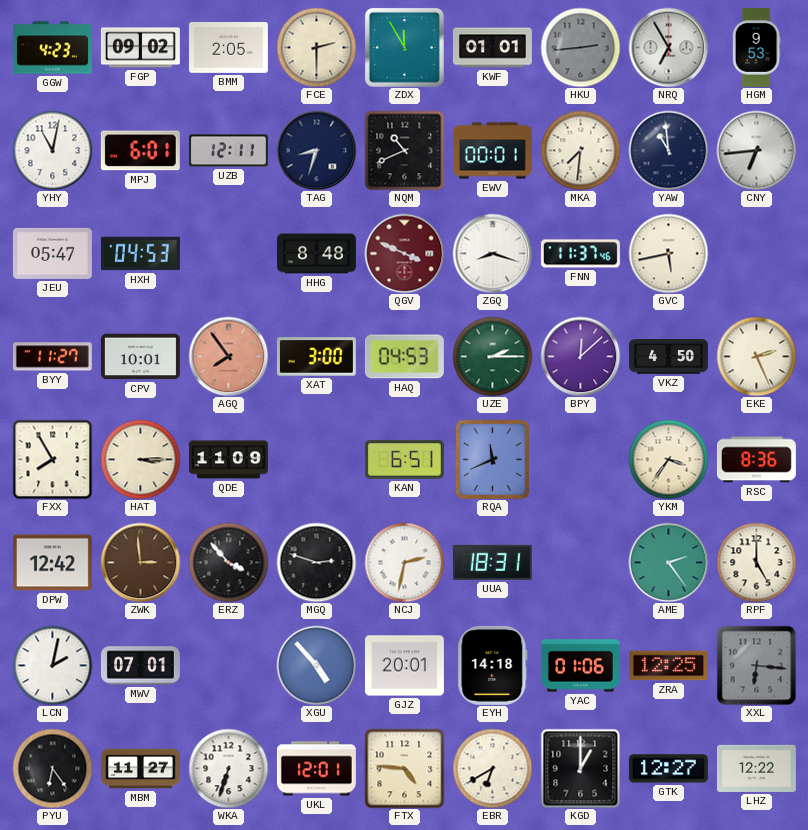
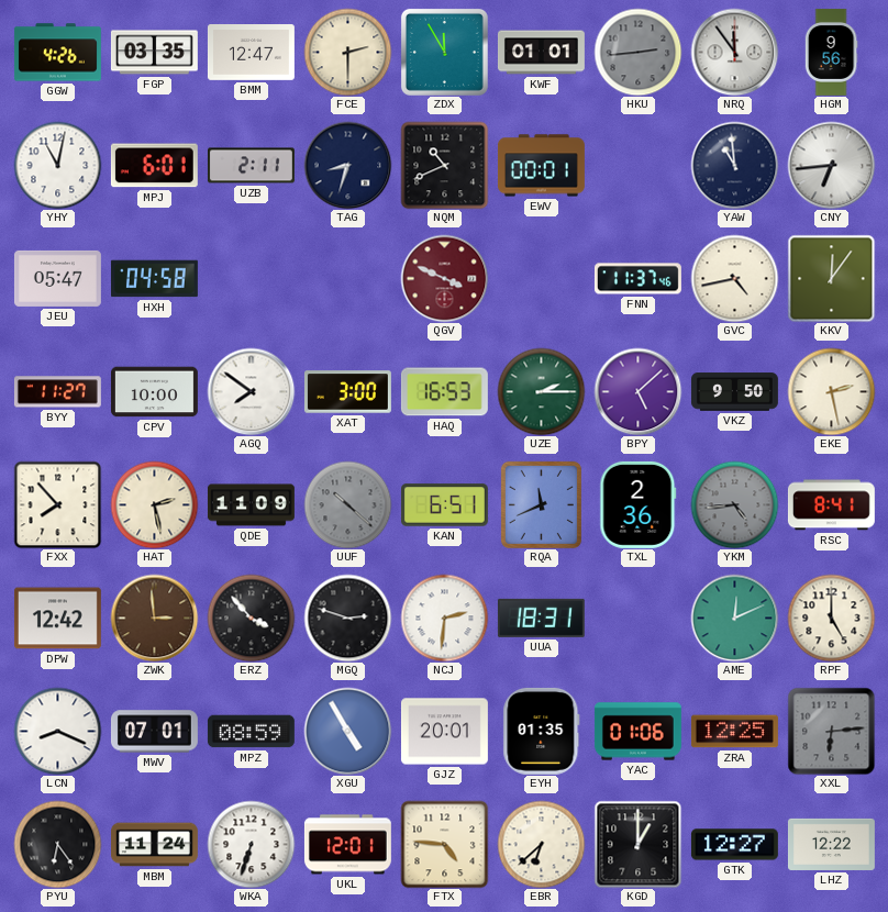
GGW: 4:23 -> 4:26 (57, 53)
FGP: 09:02 -> 03:35 (154, 53)
BMM: 2:05 -> 12:47 (251, 53)
NRQ: 6:55 -> 11:54 (734, 52)
HGM: 9:53 -> 9:56 (831, 52)
UZB: 12:11 -> 2:11 (251, 166)
MKA: 7:31 -> none (580, 150)
HXH: 04:53 -> 04:58 (154, 279)
HHG: 8:48 -> none (316, 254)
ZGQ: 8:18 -> none (492, 253)
GVC: 5:43 -> 4:43 (734, 278)
KKV: none -> 12:06 (831, 278)
CPV: 10:01 -> 10:00 (154, 392)
AGQ: 7:54 -> 7:51 (251, 391)
AGQ dial: salmon -> white (251, 391)
HAQ: 04:53 -> 16:53 (444, 392)
BPY: 12:08 -> 5:08 (637, 391)
VKZ: 4:50 -> 9:50 (734, 392)
EKE: 2:26 -> 2:28 (831, 391)
FXX: 7:55 -> 7:53 (57, 504)
HAT: 3:15 -> 2:28 (154, 504)
UUF: none -> 10:22 (347, 504)
TXL: none -> 2:36 (639, 504)
YKM: 3:36 -> 4:44 (734, 504)
YKM dial: cream -> grey (734, 504)
RSC: 8:36 -> 8:41 (831, 505)
NCJ: 2:32 -> 2:31 (444, 618)
AME: 2:24 -> 12:11 (734, 618)
LCN: 2:02 -> 8:19 (57, 731)
MPZ: none -> 08:59 (251, 732)
XGU: 4:53 -> 4:55 (347, 731)
EYH: 14:18 -> 01:35 (542, 731)
XXL: 6:16 -> 6:14 (831, 731)
MBM: 11:27 -> 11:24 (155, 845)
EBR: 6:40 -> 6:38 (541, 844)
